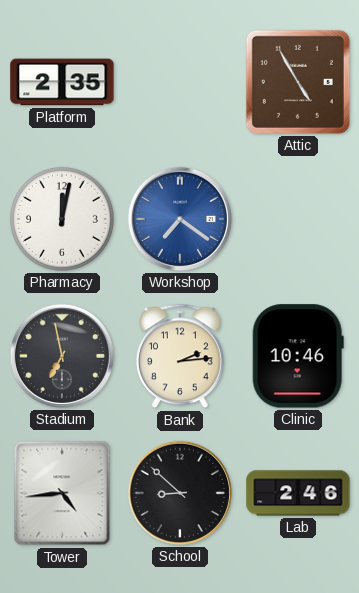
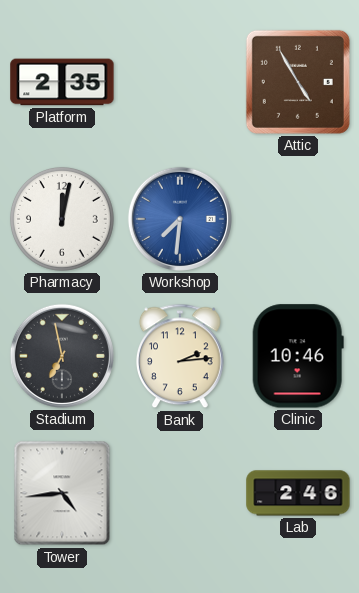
Workshop: 7:21 -> 7:31 (180, 219)
School: 8:52 -> none (180, 493)
